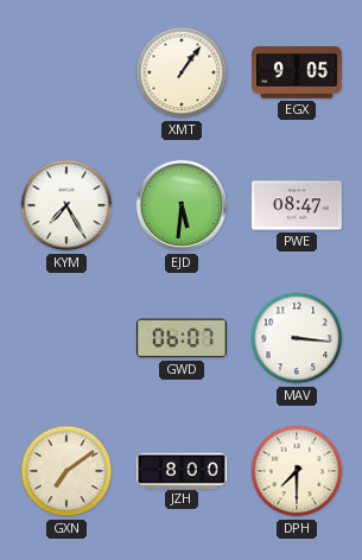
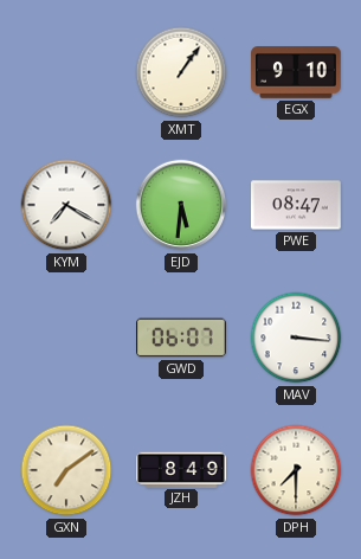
EGX: 9:05 -> 9:10 (296, 72)
KYM: 7:25 -> 7:20 (66, 205)
JZH: 8:00 -> 8:49 (181, 469)
